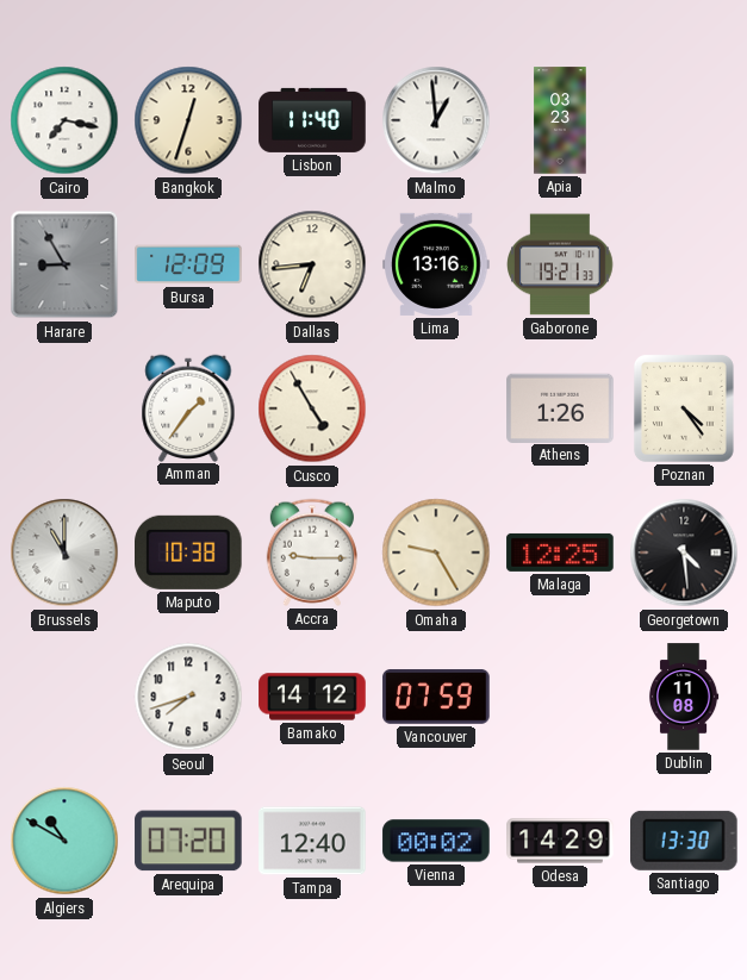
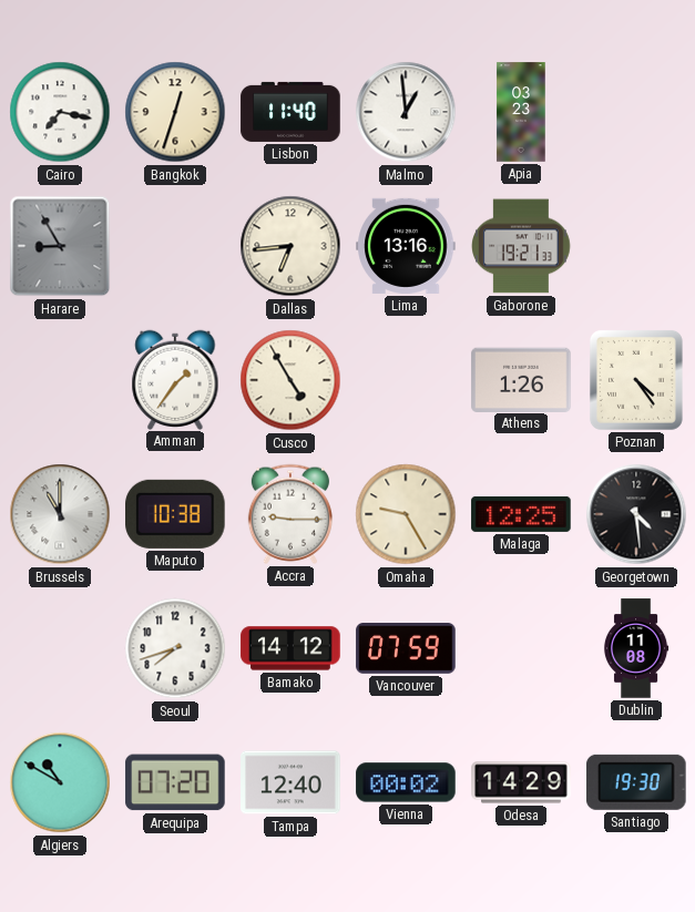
Bursa: 12:09 -> none (188, 264)
Santiago: 13:30 -> 19:30 (637, 782)
